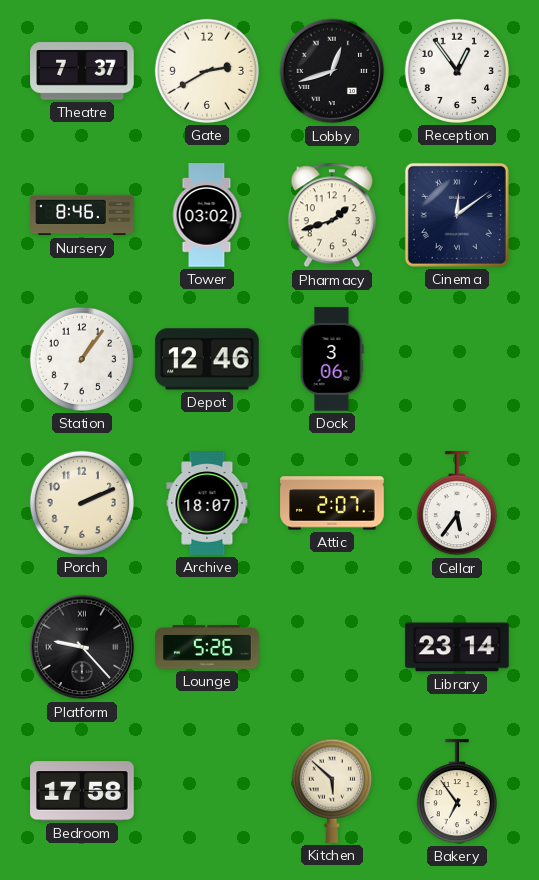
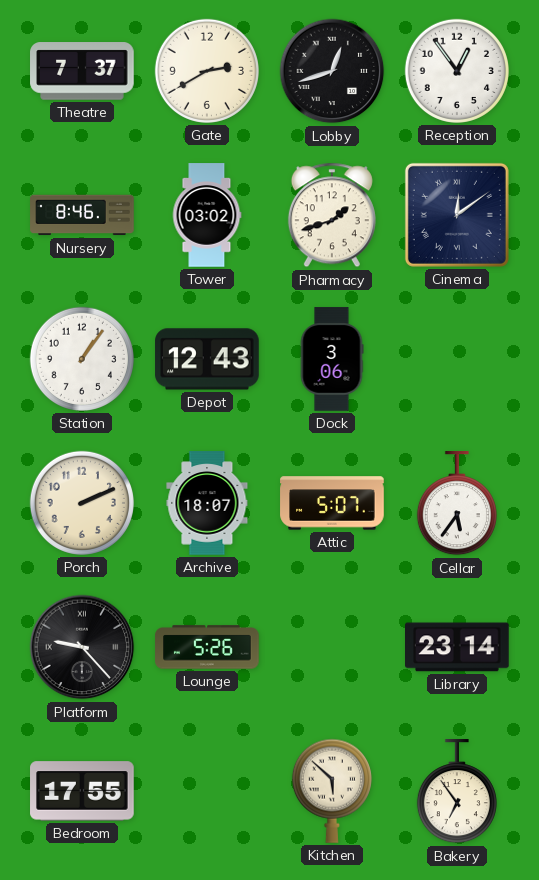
Depot: 12:46 -> 12:43 (207, 359)
Attic: 2:07 -> 5:07 (332, 503)
Bedroom: 17:58 -> 17:55 (82, 791)
